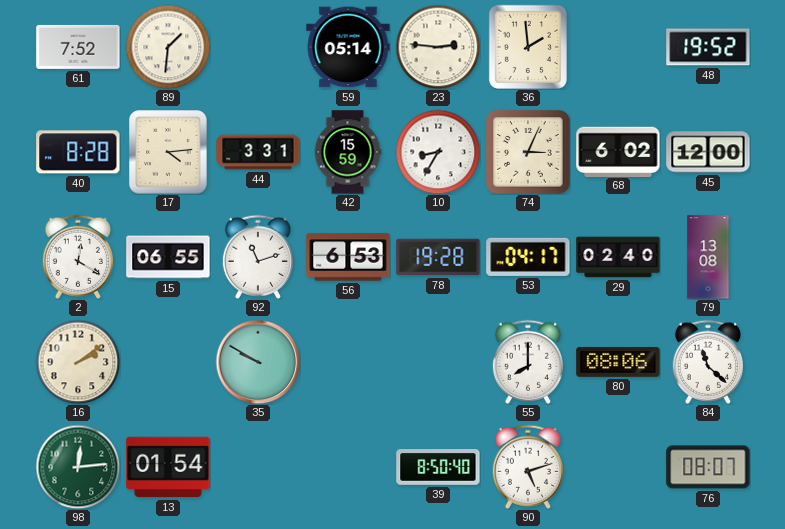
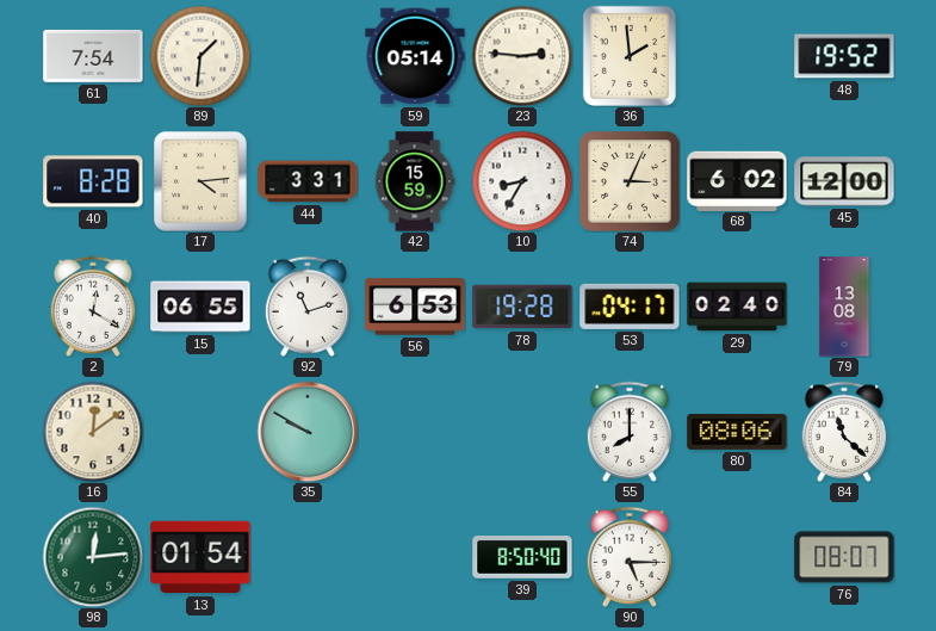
61: 7:52 -> 7:54 (93, 56)
16: 2:09 -> 12:09 (93, 432)
90: 5:12 -> 5:15 (630, 557)
